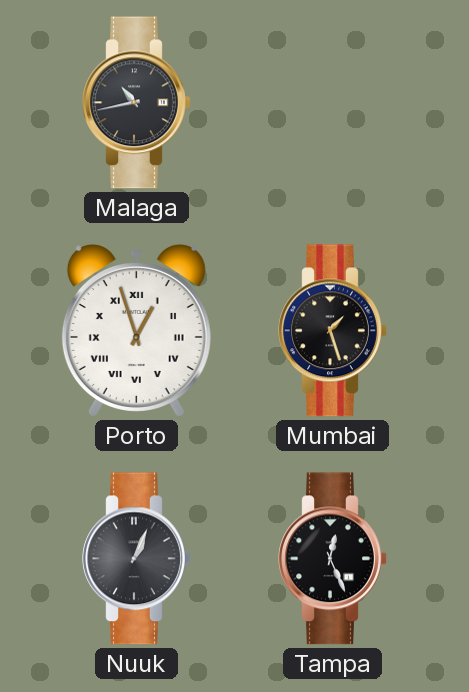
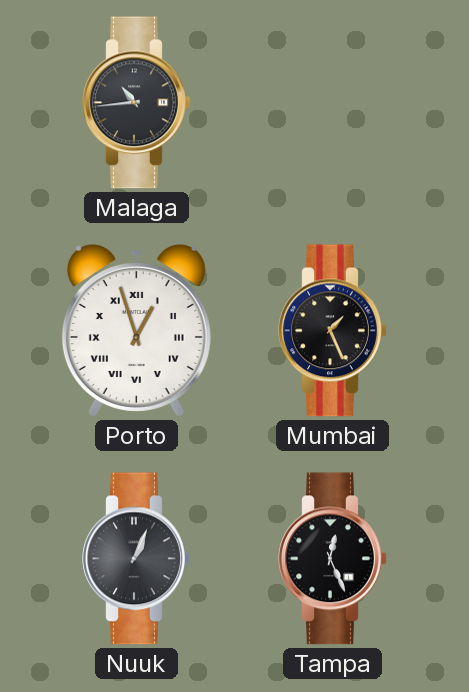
Malaga: 10:43 -> 10:44 (137, 103)
Mumbai: 1:27 -> 1:26 (333, 331)
